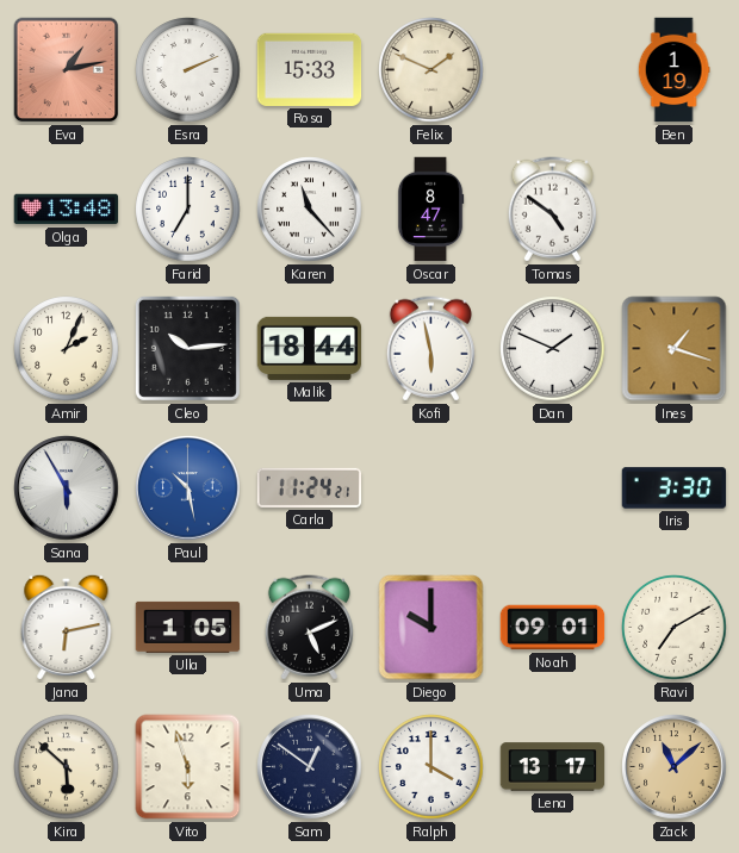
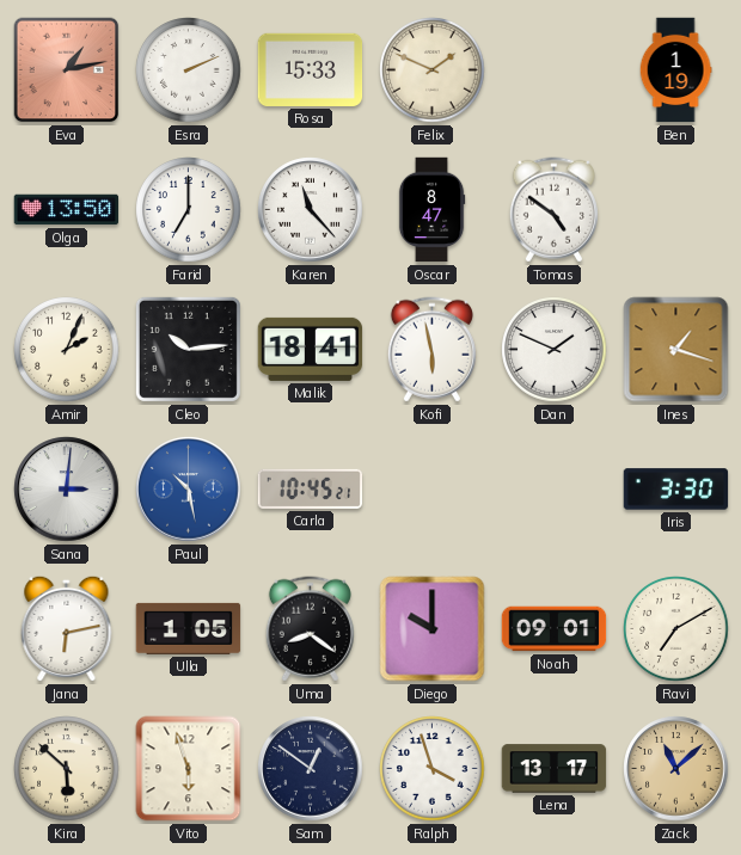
Olga: 13:48 -> 13:50 (67, 210)
Malik: 18:44 -> 18:41 (311, 349)
Sana: 5:55 -> 3:01 (67, 490)
Carla: 11:24 -> 10:45 (311, 488)
Uma: 5:11 -> 8:21 (310, 629)
Ralph: 4:00 -> 3:57 (433, 769)
